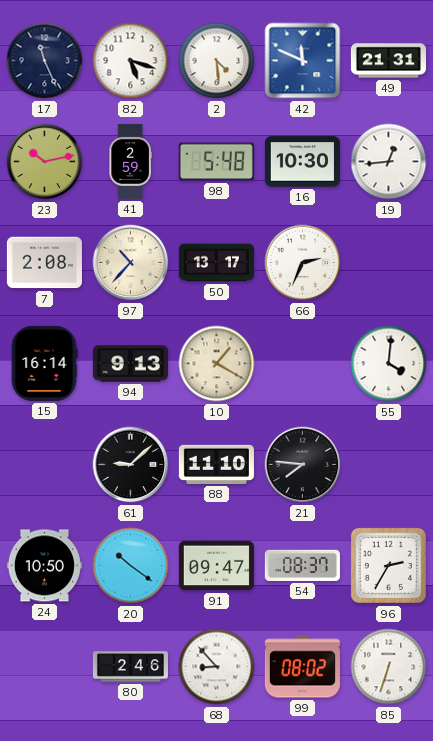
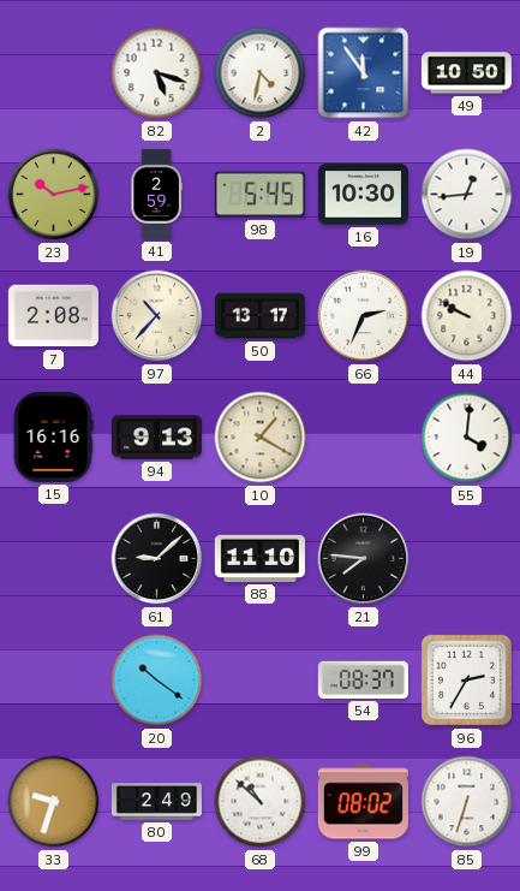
17: 11:26 -> none (45, 61)
2: 4:29 -> 4:32 (261, 73)
42: 11:49 -> 11:54 (364, 73)
49: 21:31 -> 10:50 (466, 73)
98: 5:48 -> 5:45 (259, 195)
44: none -> 9:50 (467, 316)
15: 16:14 -> 16:16 (53, 436)
24: 10:50 -> none (44, 566)
91: 09:47 -> none (216, 566)
33: none -> 9:33 (54, 802)
80: 2:46 -> 2:49 (156, 802)
68: 8:53 -> 10:52 (261, 802)
